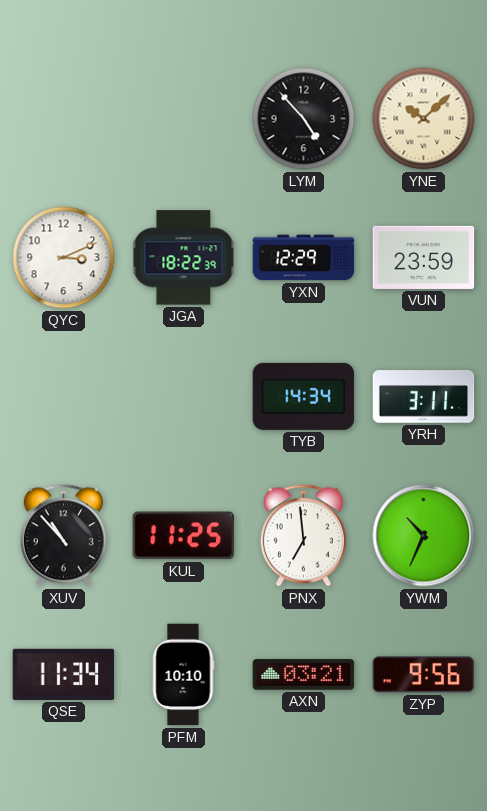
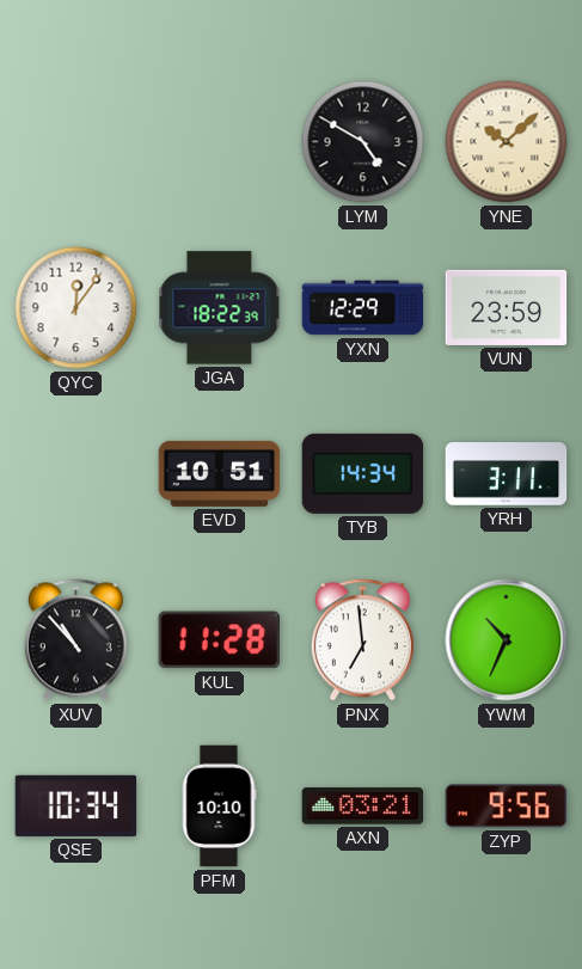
LYM: 4:53 -> 4:50 (363, 142)
QYC: 3:11 -> 12:06 (76, 308)
EVD: none -> 10:51 (220, 473)
KUL: 11:25 -> 11:28 (219, 640)
QSE: 11:34 -> 10:34 (76, 805)
